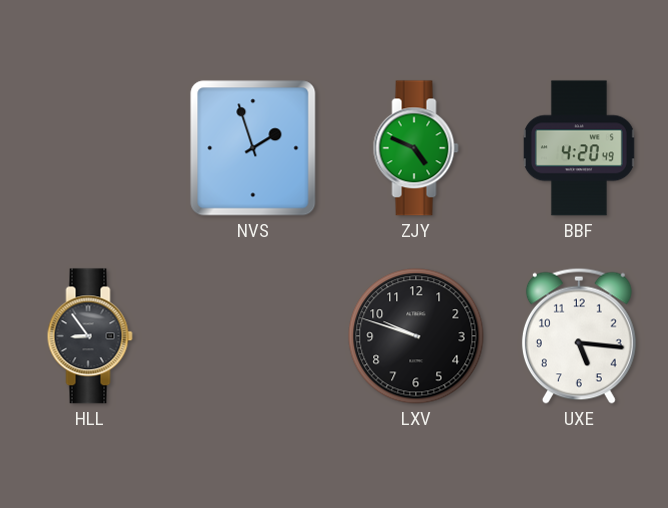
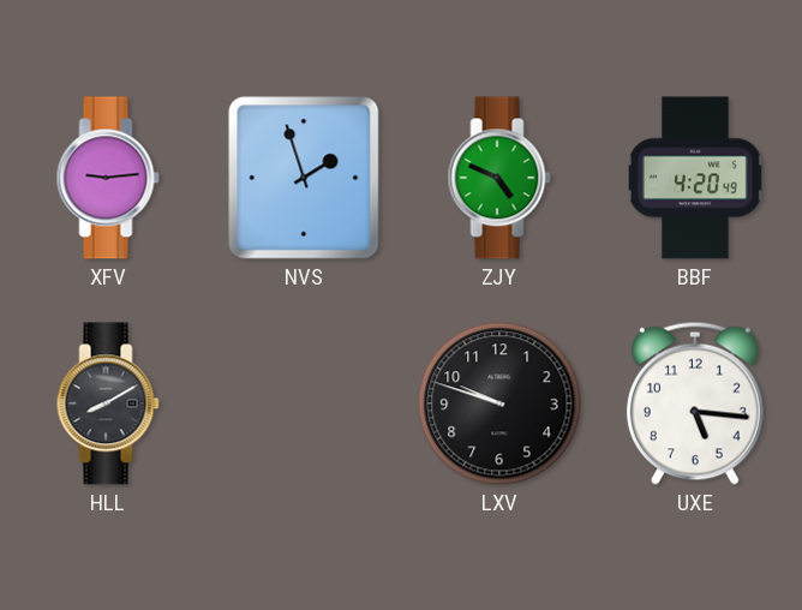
XFV: none -> 9:14 (108, 178)
HLL: 8:54 -> 8:10 (108, 403)
